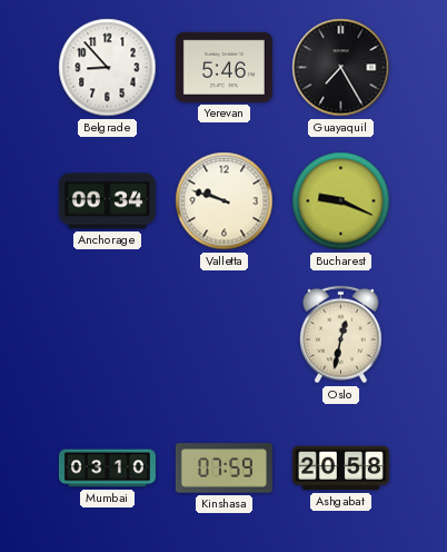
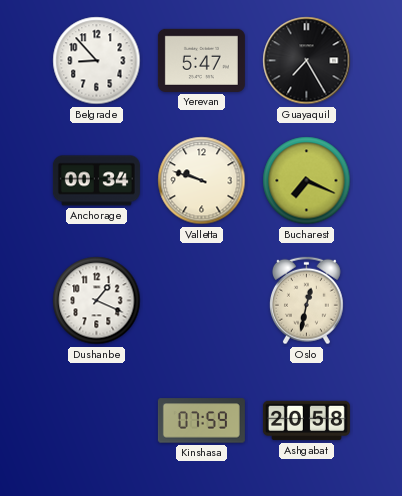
Yerevan: 5:46 -> 5:47 (201, 60)
Bucharest: 9:19 -> 7:19 (307, 181)
Dushanbe: none -> 1:19 (97, 301)
Mumbai: 03:10 -> none (107, 469)
